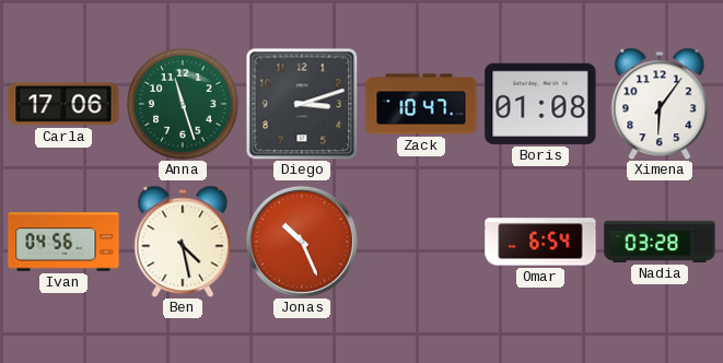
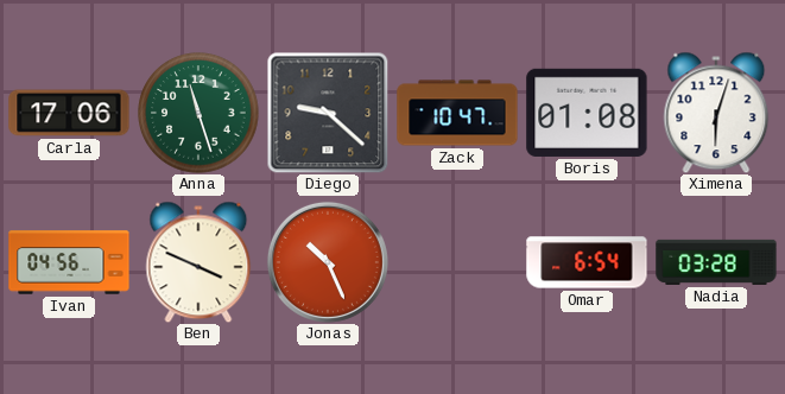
Diego: 3:12 -> 9:22 (328, 113)
Ximena: 6:06 -> 6:03 (716, 113)
Ben: 4:28 -> 3:49 (198, 262)
